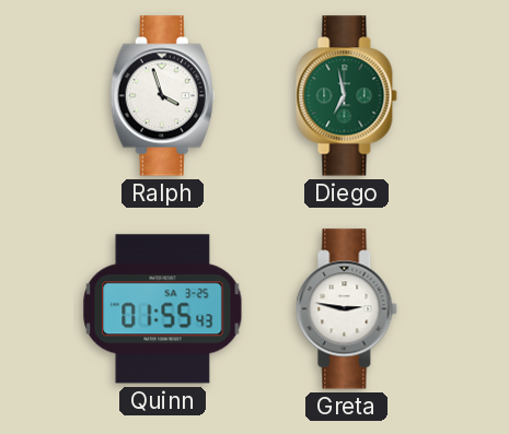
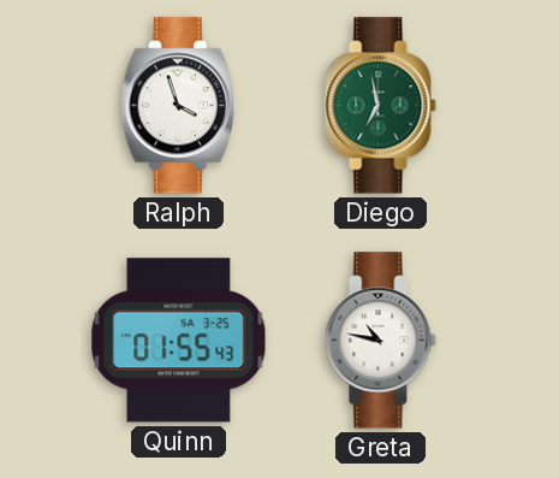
Greta: 2:47 -> 10:47 (381, 341)
